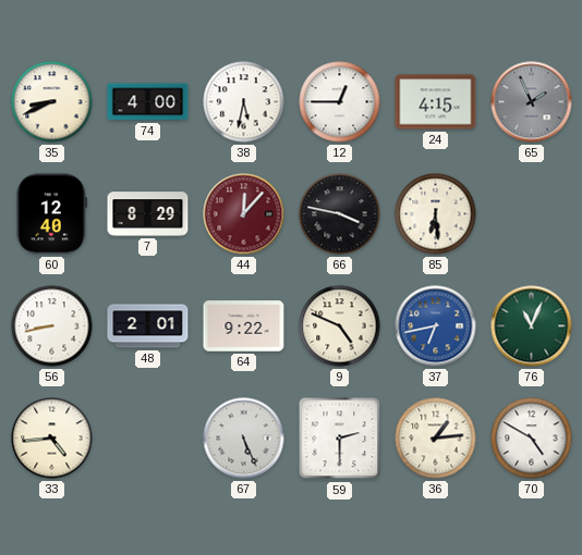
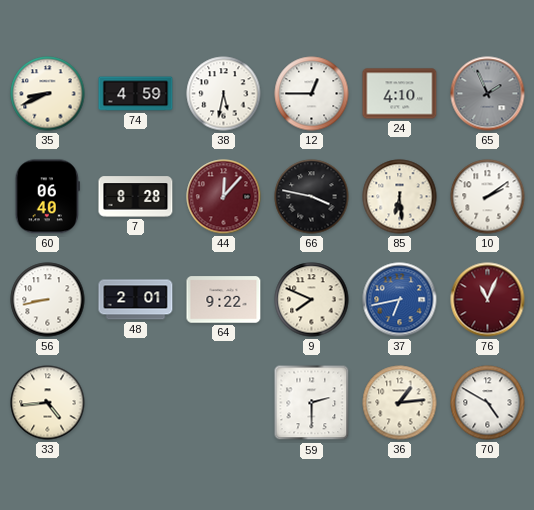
74: 4:00 -> 4:59 (136, 94)
24: 4:15 -> 4:10 (400, 94)
60: 12:40 -> 06:40 (47, 197)
7: 8:29 -> 8:28 (136, 197)
10: none -> 2:09 (488, 197)
9: 4:49 -> 7:49 (312, 300)
76 dial: green -> burgundy (488, 300)
67: 5:26 -> none (244, 439)
